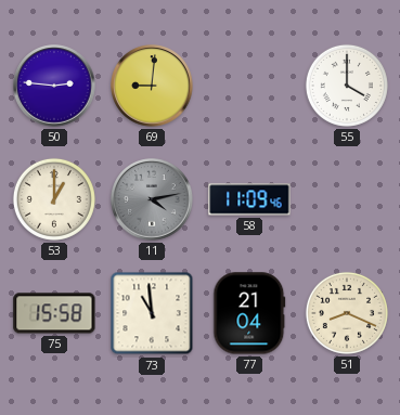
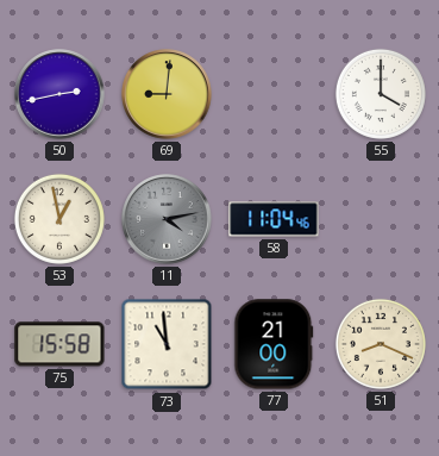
50: 2:46 -> 2:43 (59, 94)
53: 1:00 -> 12:58 (59, 219)
58: 11:09 -> 11:04 (274, 219)
77: 21:04 -> 21:00 (274, 344)
